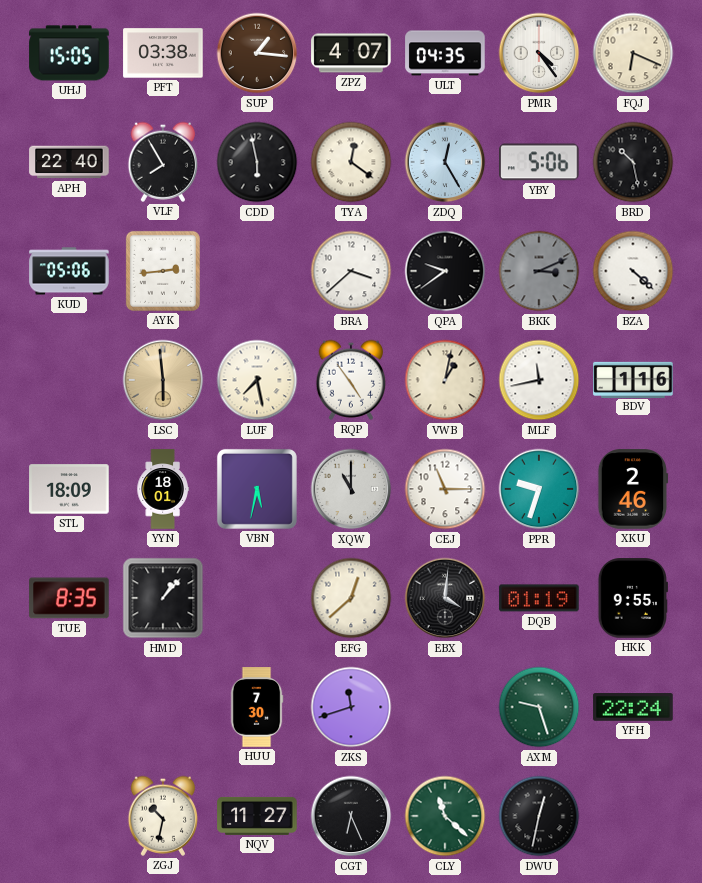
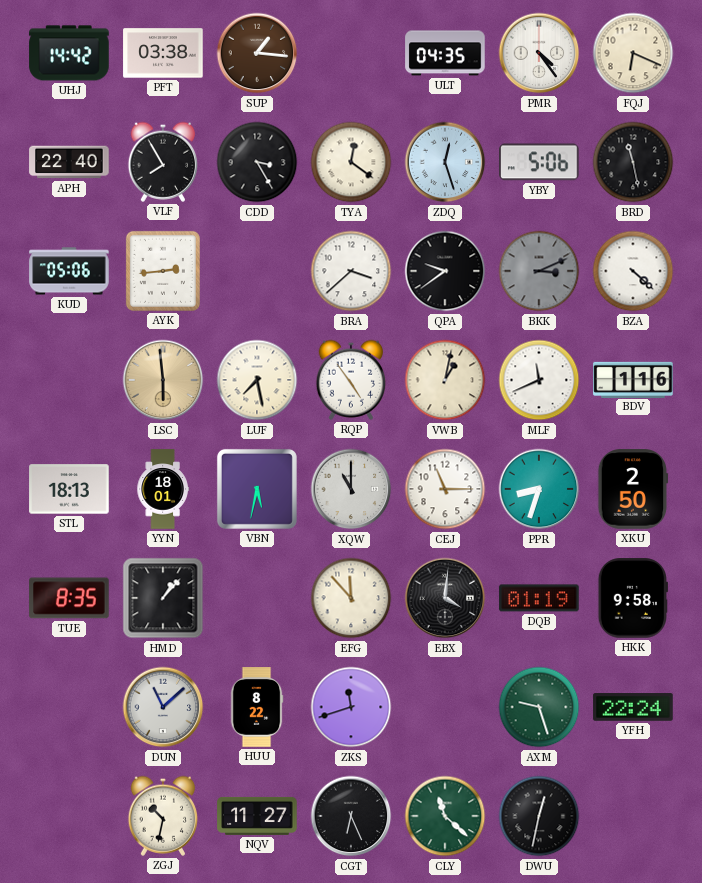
UHJ: 15:05 -> 14:42 (69, 53)
ZPZ: 4:07 -> none (351, 53)
CDD: 5:58 -> 3:25 (257, 162)
ZDQ: 12:25 -> 12:27 (445, 162)
BRD: 10:28 -> 11:28 (633, 162)
MLF: 11:43 -> 11:41 (539, 380)
STL: 18:09 -> 18:13 (69, 489)
PPR: 9:33 -> 8:33 (539, 489)
XKU: 2:46 -> 2:50 (633, 489)
EFG: 12:38 -> 11:53 (351, 598)
HKK: 9:55 -> 9:58 (633, 598)
DUN: none -> 11:08 (163, 707)
HUU: 7:30 -> 8:22 (257, 707)
